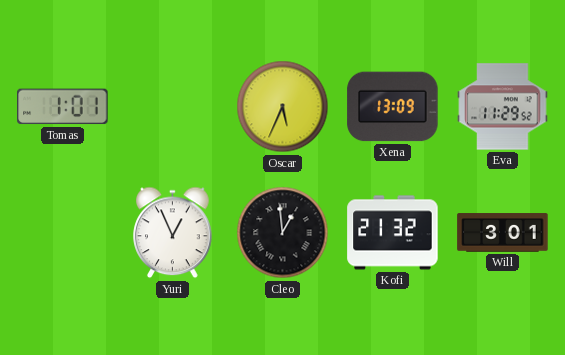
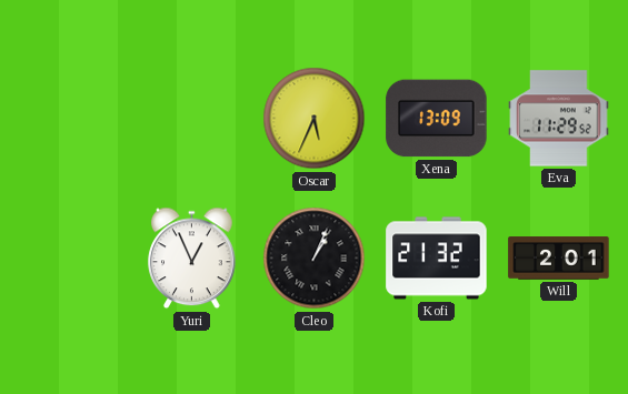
Tomas: 1:01 -> none (63, 107)
Cleo: 12:59 -> 1:04 (315, 259)
Will: 3:01 -> 2:01 (559, 259)
